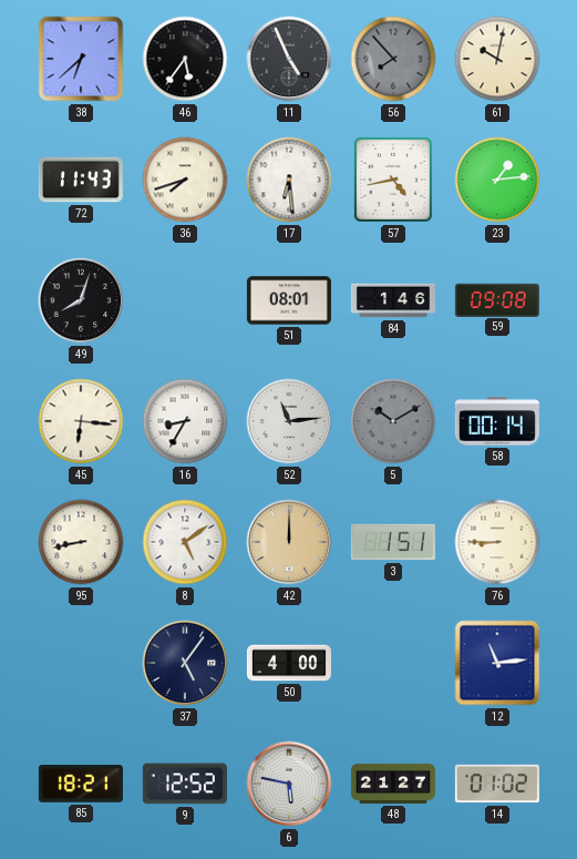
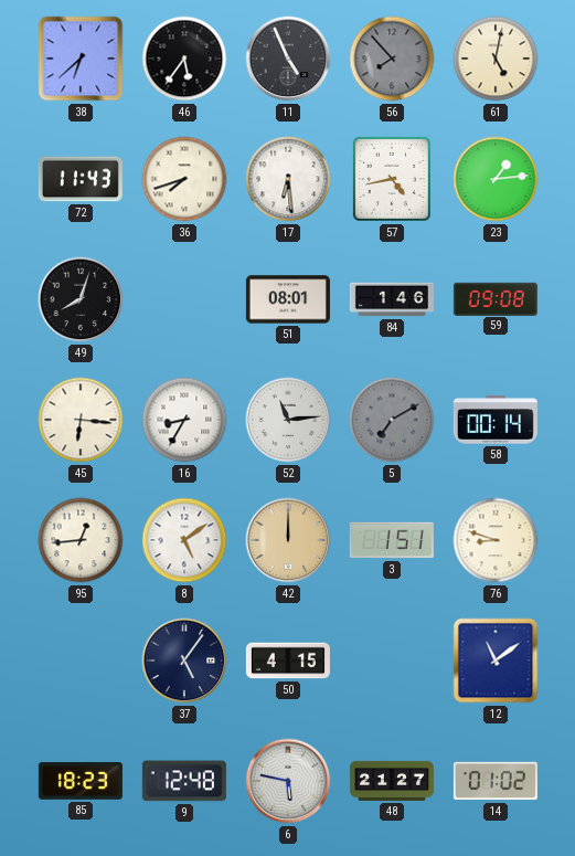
61: 10:02 -> 5:02 (496, 59)
5: 10:10 -> 7:10 (392, 420)
95: 8:43 -> 12:44 (81, 540)
76: 8:45 -> 8:48 (496, 540)
50: 4:00 -> 4:15 (288, 661)
12: 11:14 -> 11:09 (496, 661)
85: 18:21 -> 18:23 (81, 782)
9: 12:52 -> 12:48 (184, 781)
